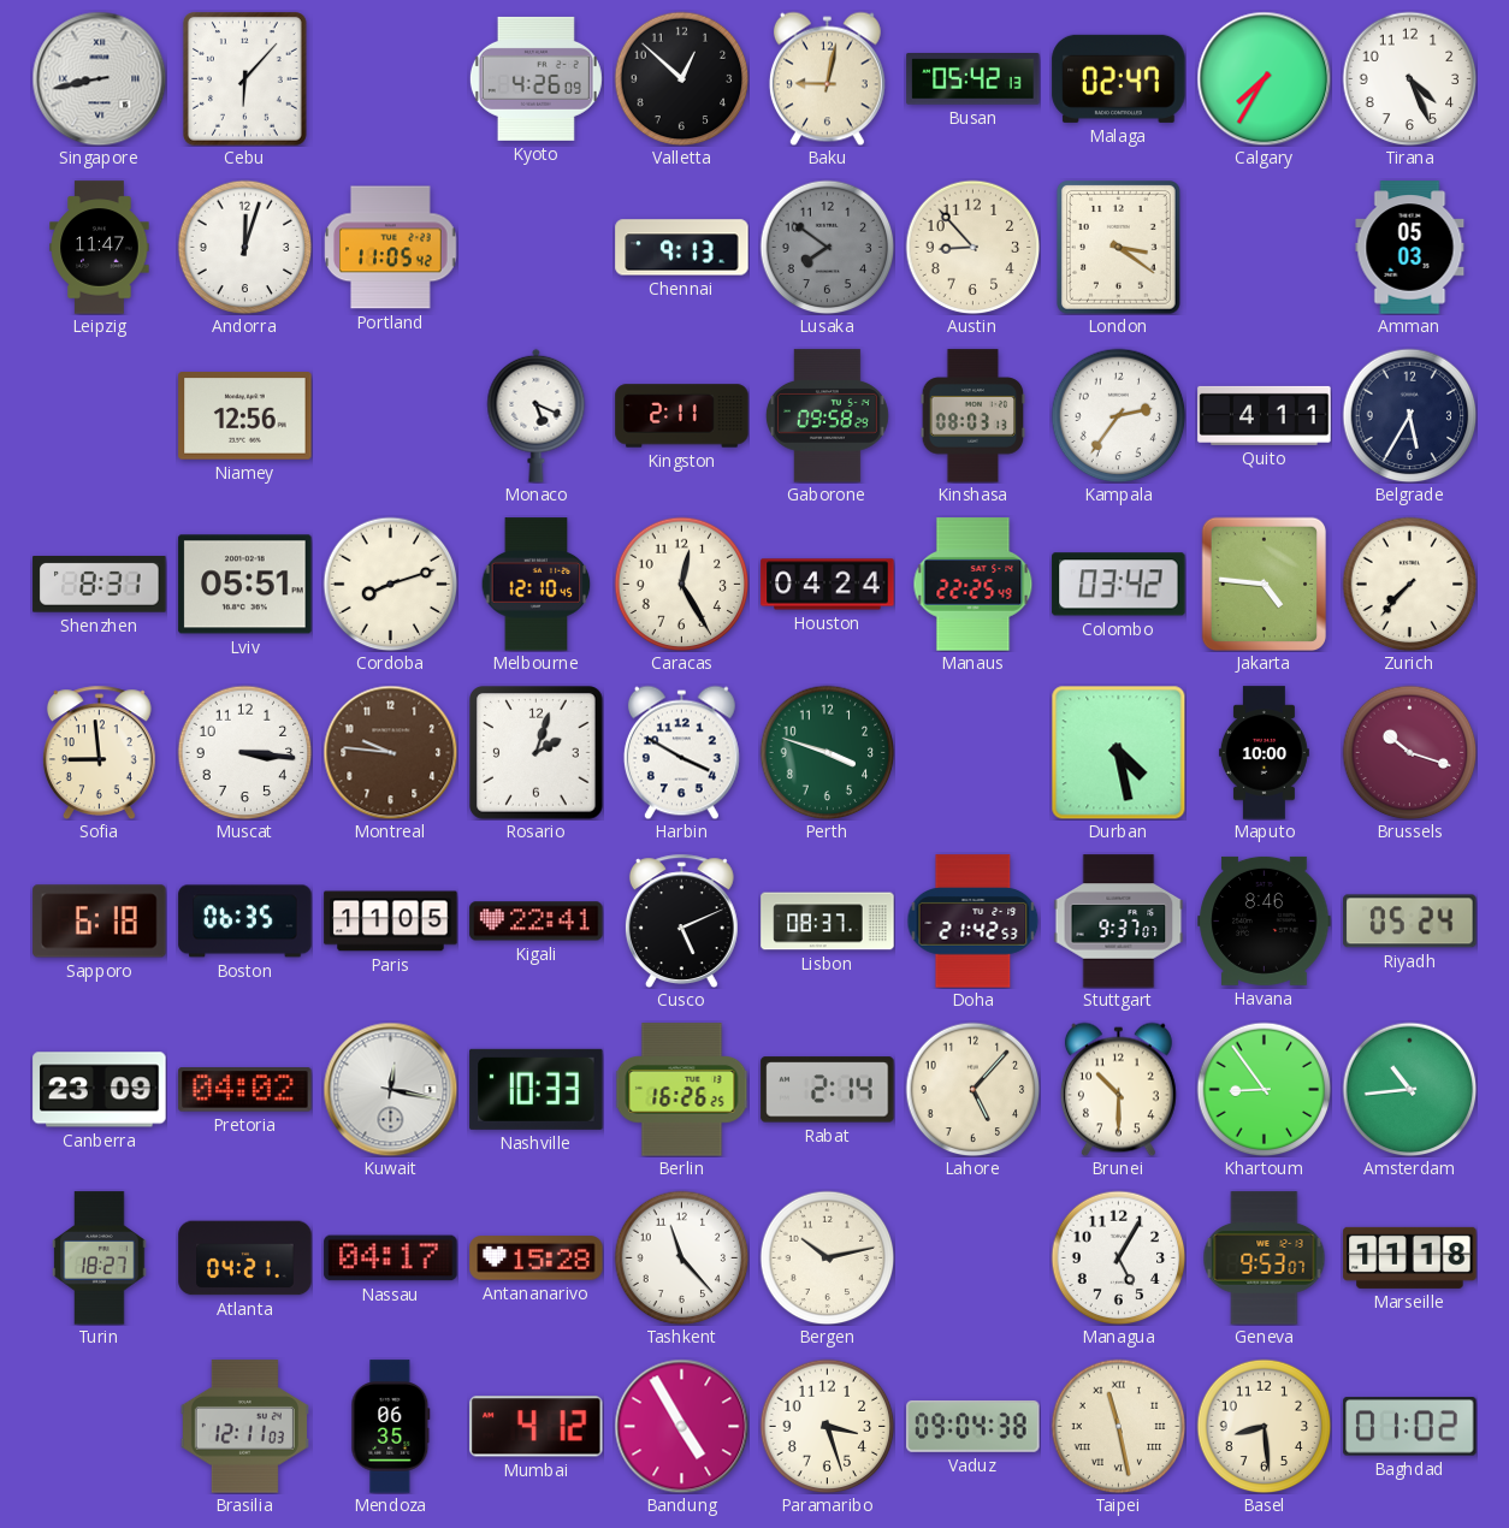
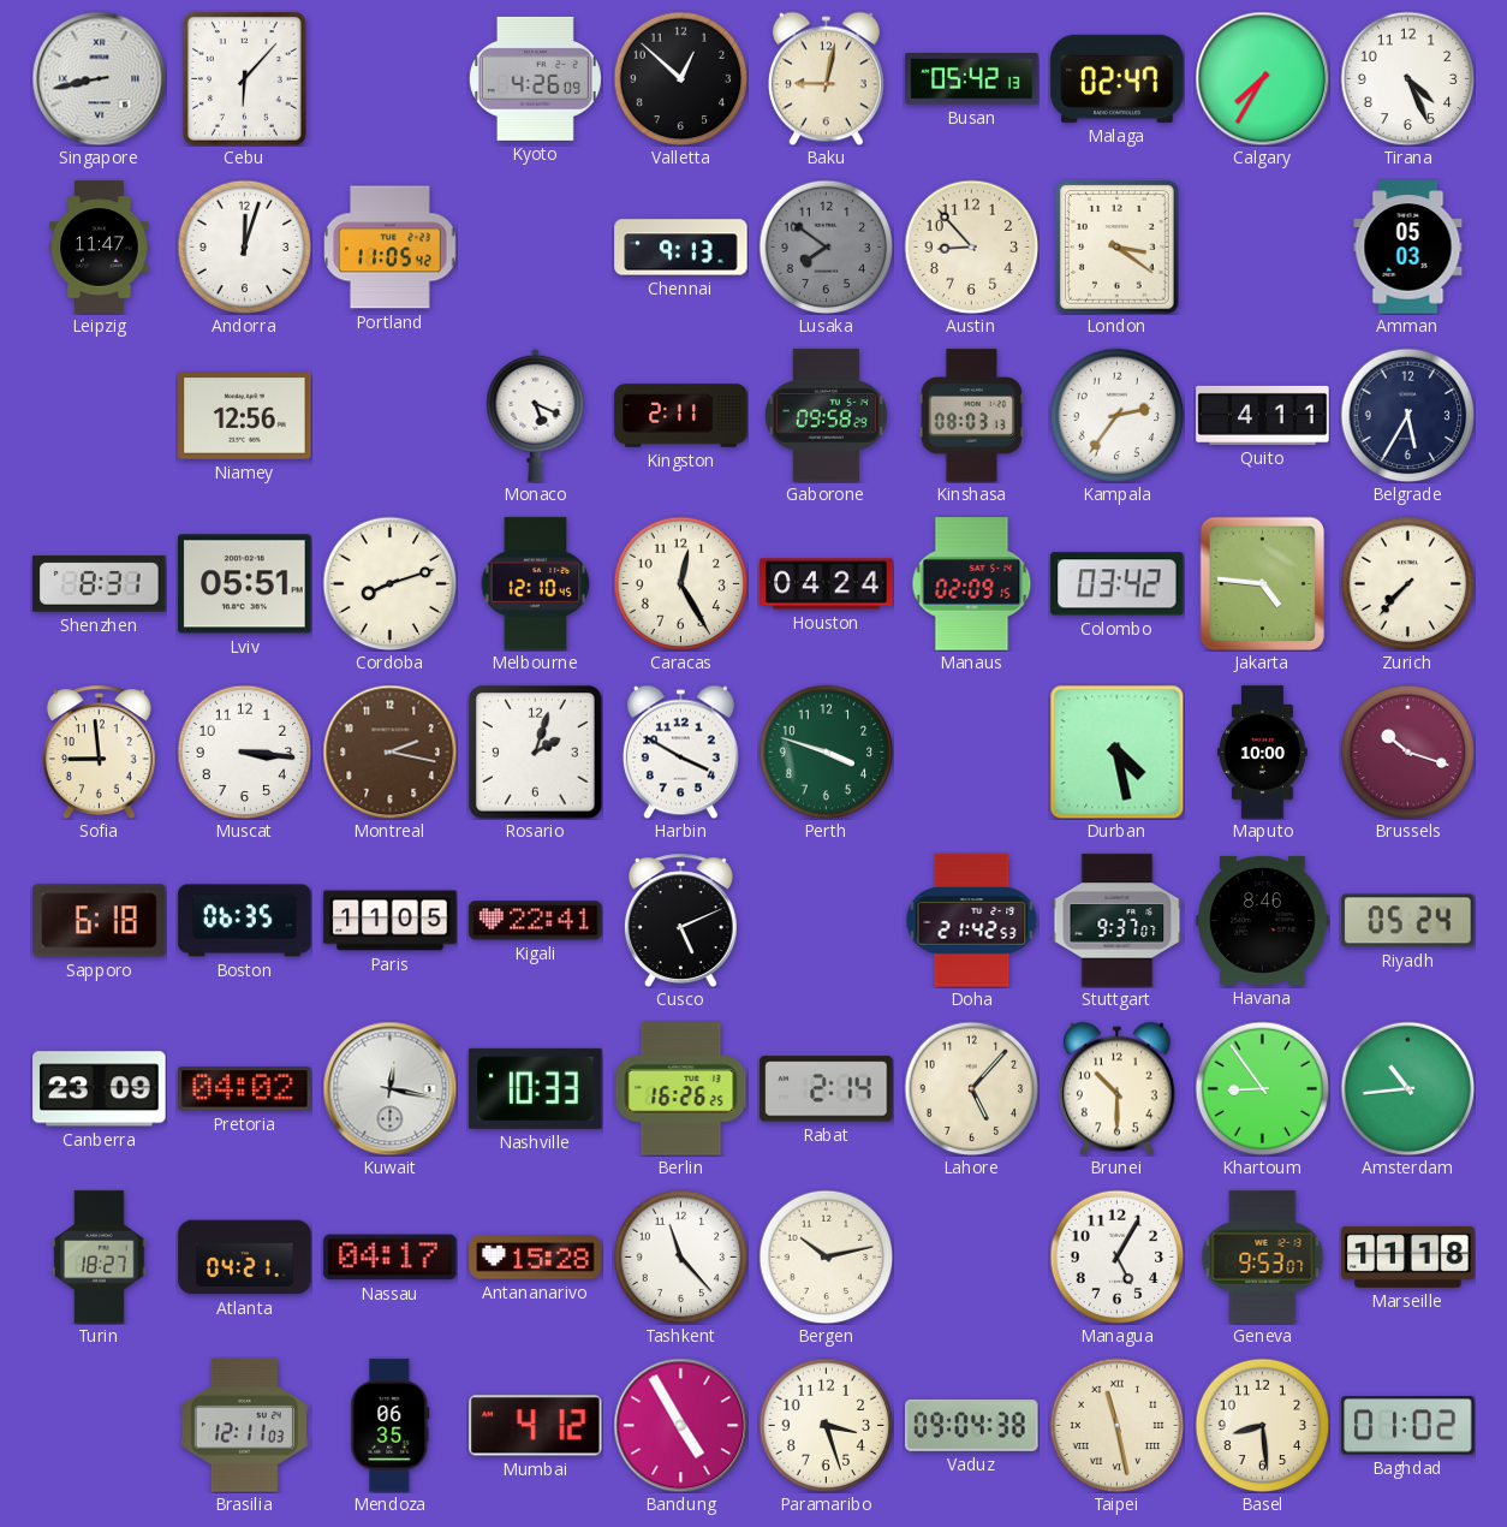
Manaus: 22:25 -> 02:09 (972, 584)
Montreal: 9:46 -> 2:17 (389, 751)
Lisbon: 08:37 -> none (828, 922)
